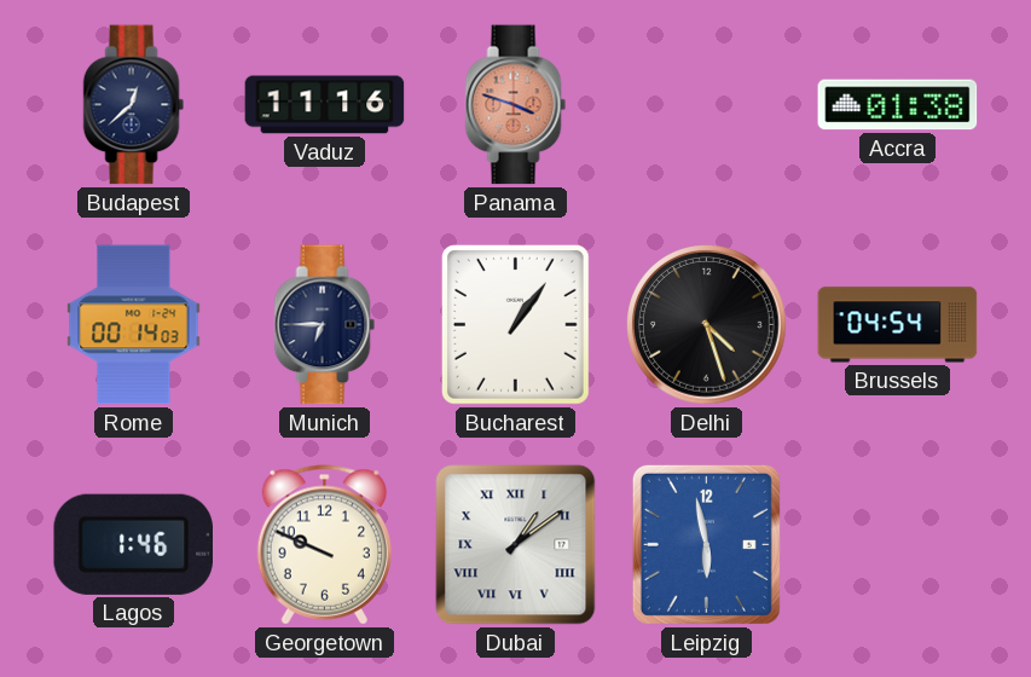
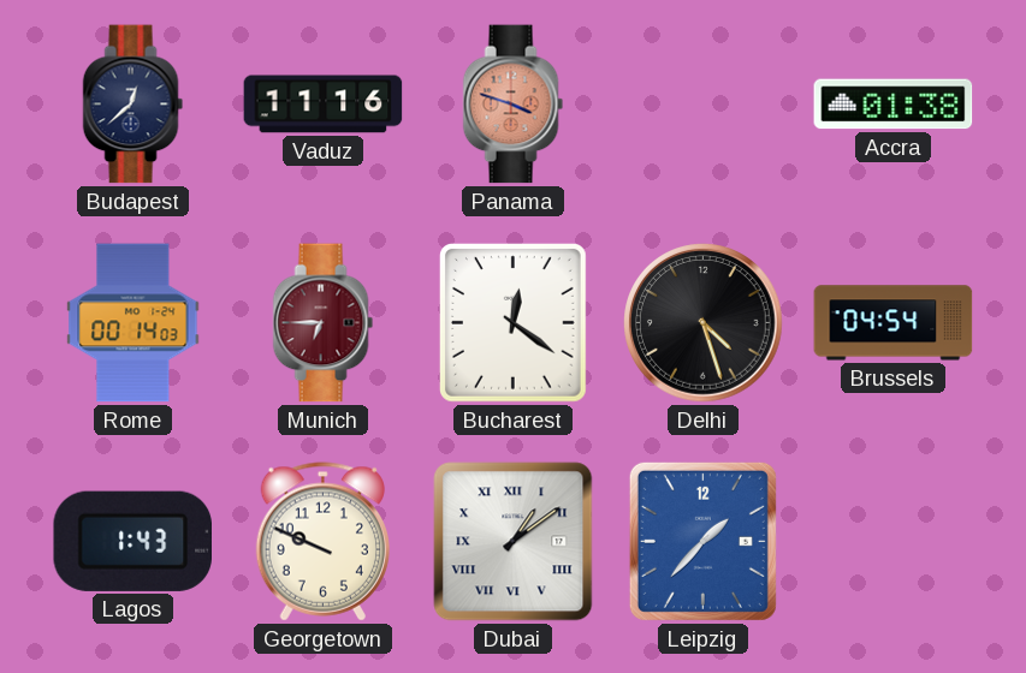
Munich dial: navy -> burgundy (324, 323)
Bucharest: 1:06 -> 12:21 (514, 323)
Lagos: 1:46 -> 1:43 (132, 541)
Leipzig: 5:58 -> 1:37 (702, 541)
